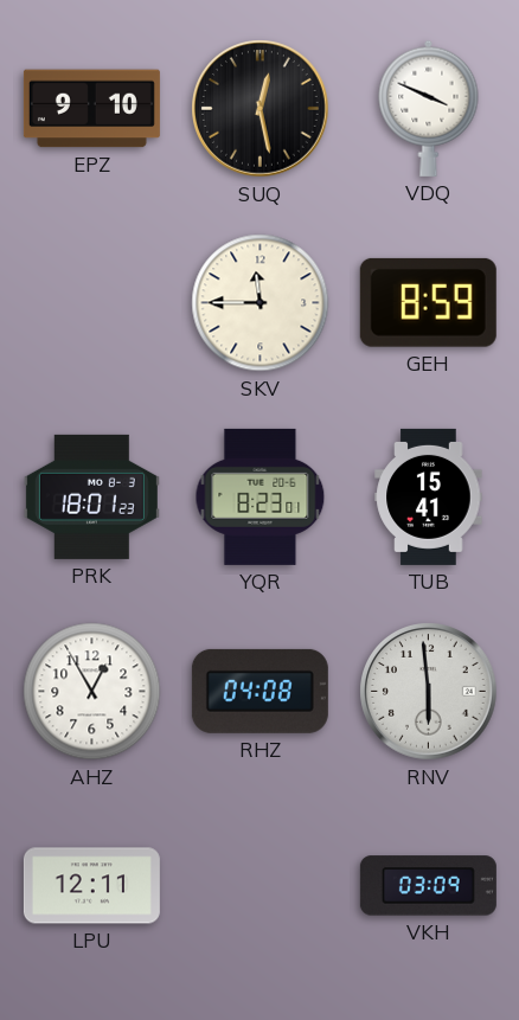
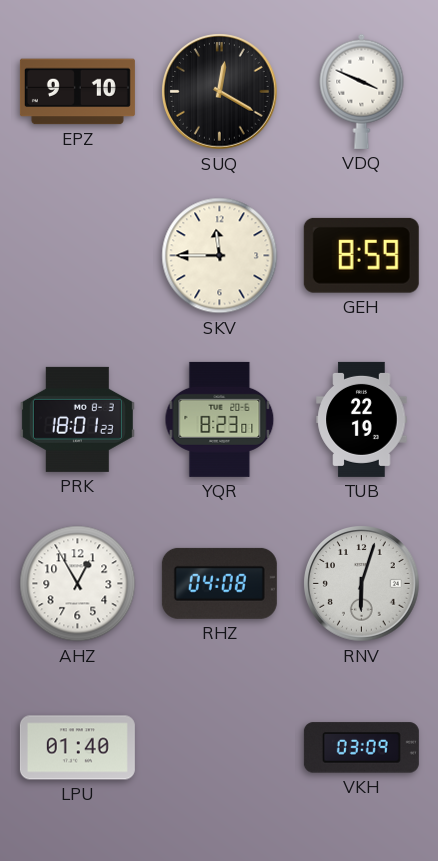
SUQ: 12:28 -> 12:20 (220, 92)
TUB: 15:41 -> 22:19 (362, 419)
RNV: 5:59 -> 6:03 (362, 584)
LPU: 12:11 -> 01:40 (77, 748)
